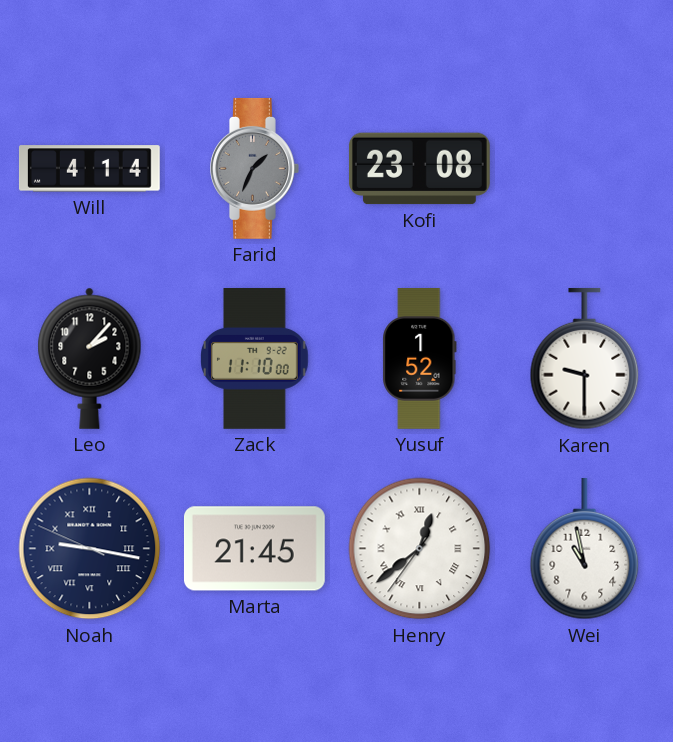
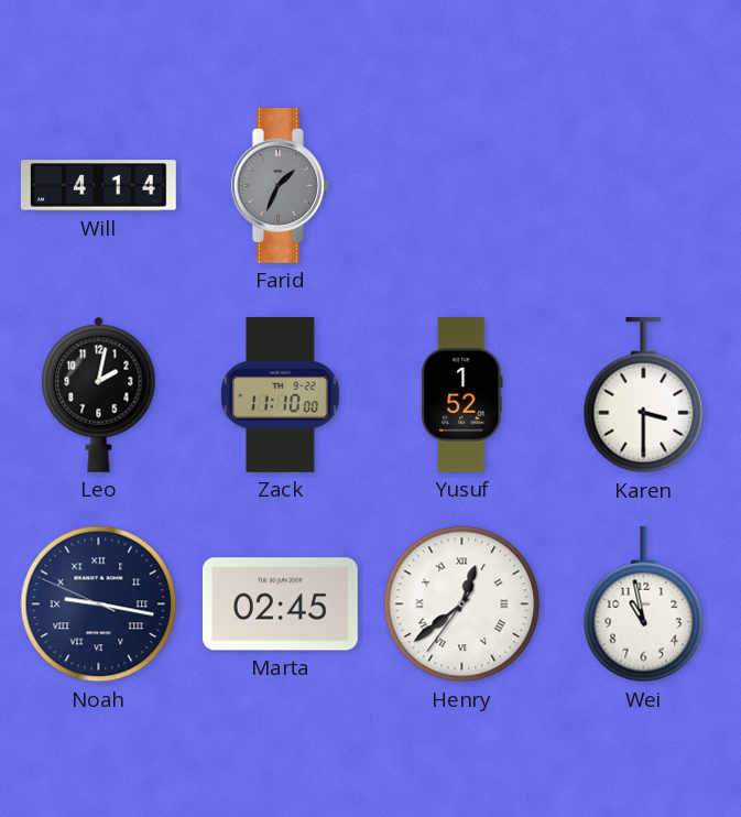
Kofi: 23:08 -> none (419, 169)
Leo: 2:07 -> 2:02 (99, 394)
Karen: 9:30 -> 3:30 (644, 395)
Marta: 21:45 -> 02:45 (280, 604)
